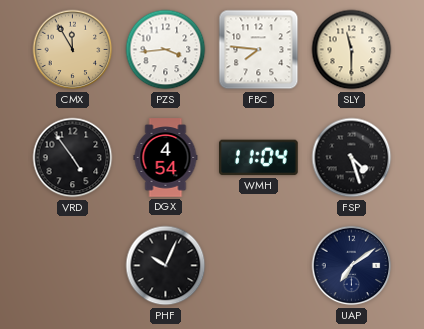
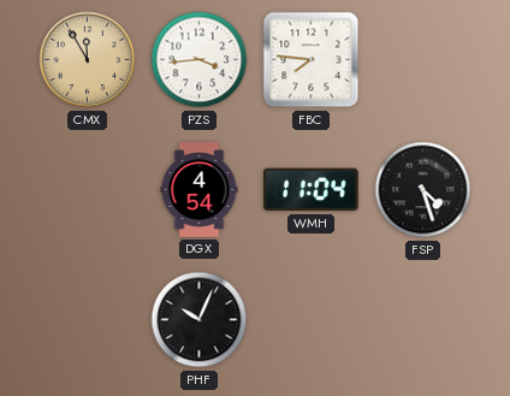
SLY: 11:30 -> none (352, 50)
VRD: 4:54 -> none (73, 158)
UAP: 7:09 -> none (352, 266)
